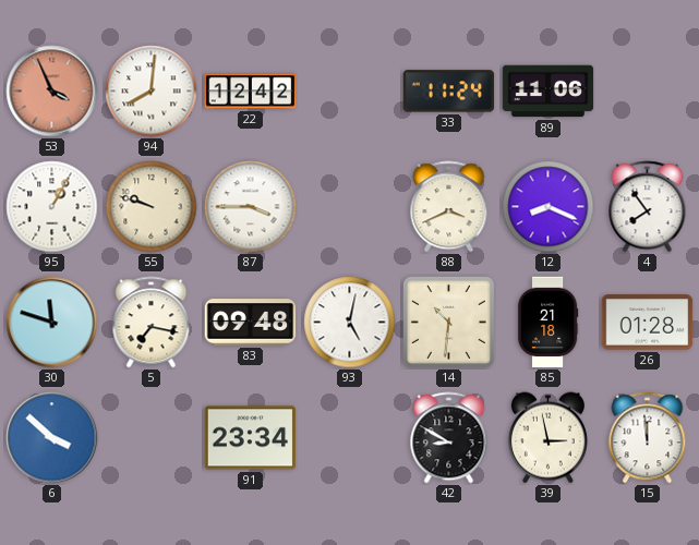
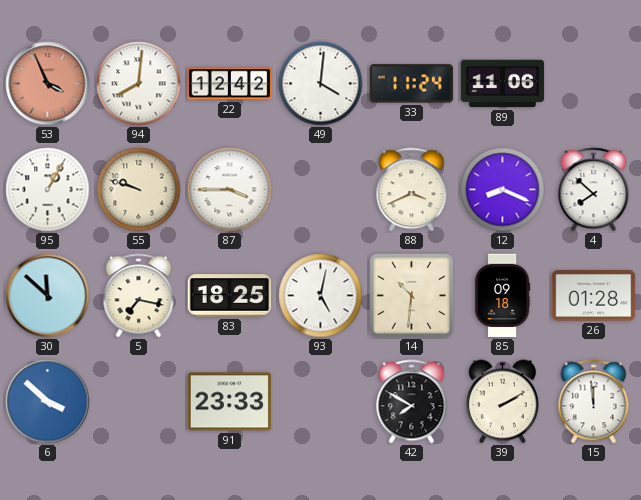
49: none -> 4:01 (321, 84)
4: 7:54 -> 7:52 (594, 190)
30: 11:48 -> 11:52 (48, 296)
83: 09:48 -> 18:25 (230, 296)
85: 21:18 -> 09:18 (502, 296)
91: 23:34 -> 23:33 (230, 402)
42: 8:50 -> 7:50 (412, 402)
39: 2:58 -> 2:10 (502, 402)
